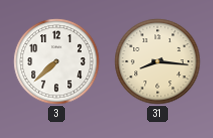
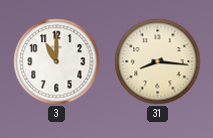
3: 7:38 -> 11:00 (57, 62)
